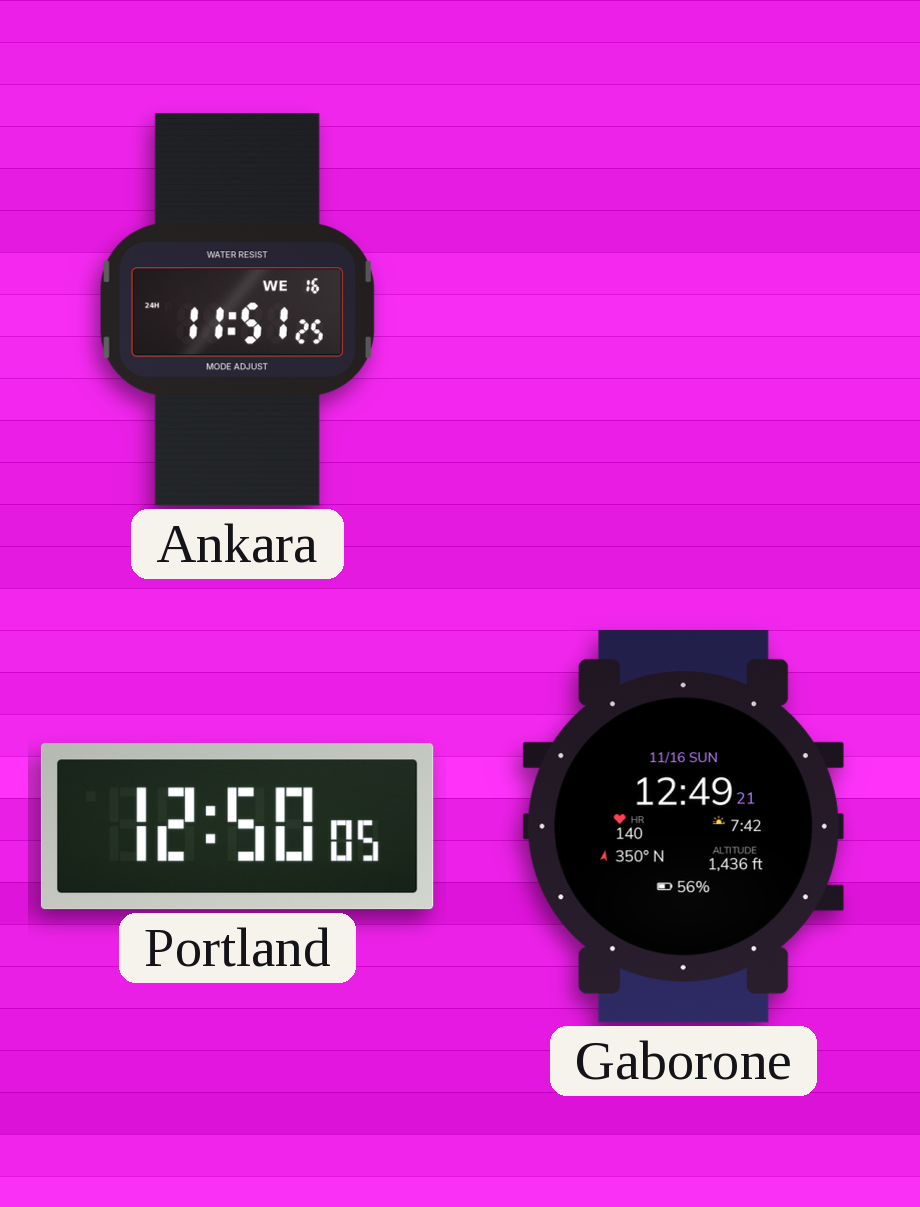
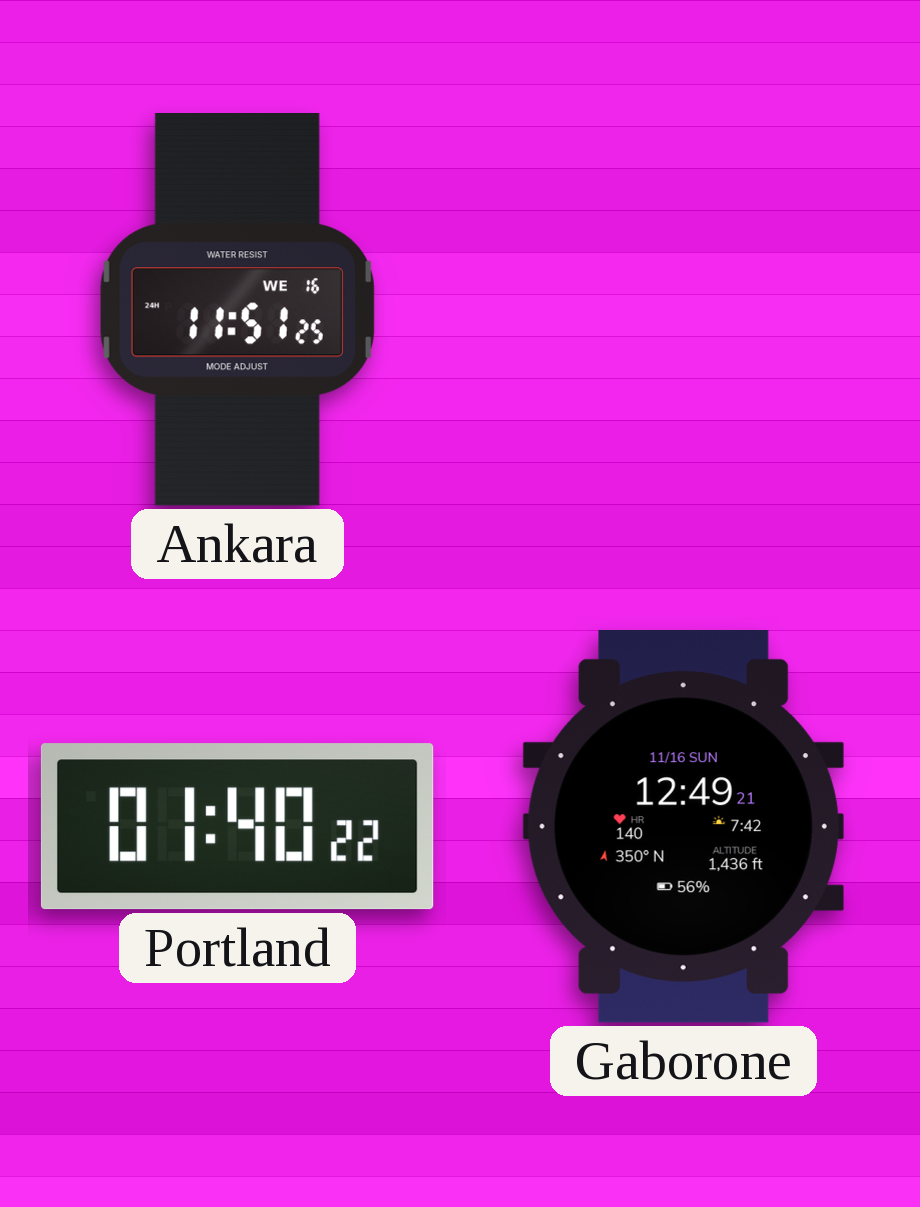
Portland: 12:50 -> 01:40 (237, 827)
